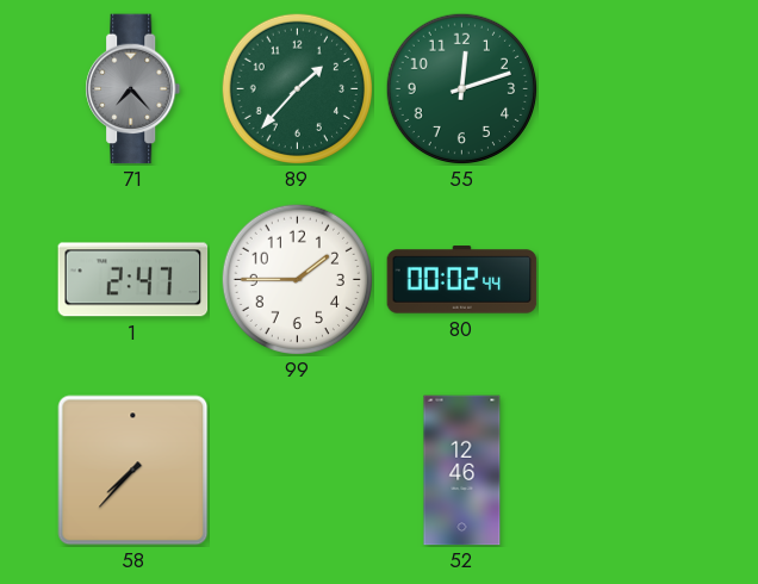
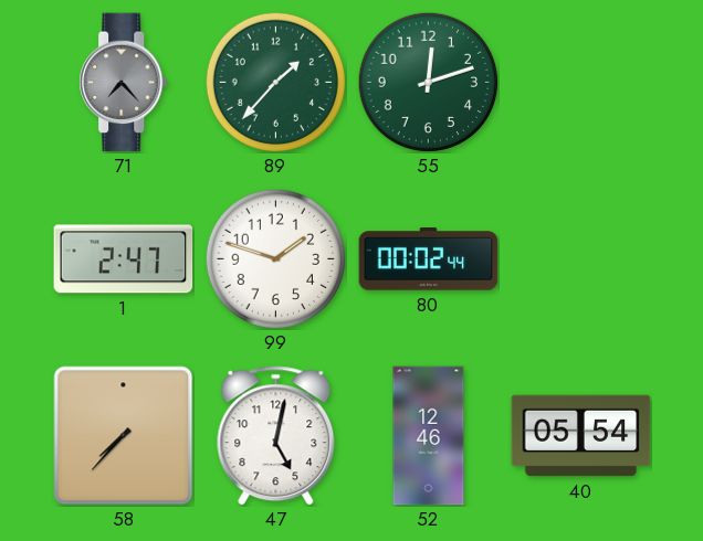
99: 1:45 -> 1:48 (275, 258)
47: none -> 5:02 (276, 436)
40: none -> 05:54 (581, 436)
